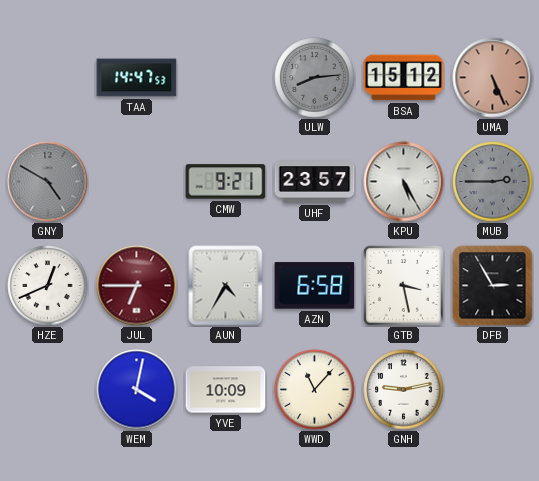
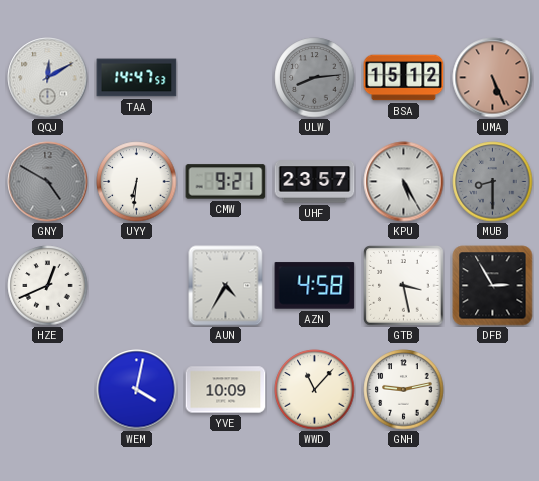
QQJ: none -> 12:10 (48, 78)
UYY: none -> 6:31 (137, 182)
MUB: 2:45 -> 8:30 (493, 182)
JUL: 6:45 -> none (137, 286)
AZN: 6:58 -> 4:58 (315, 286)
